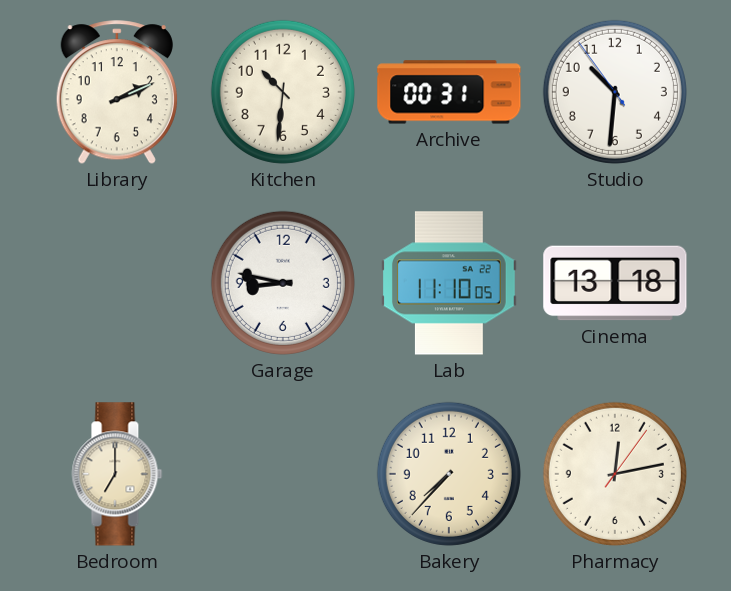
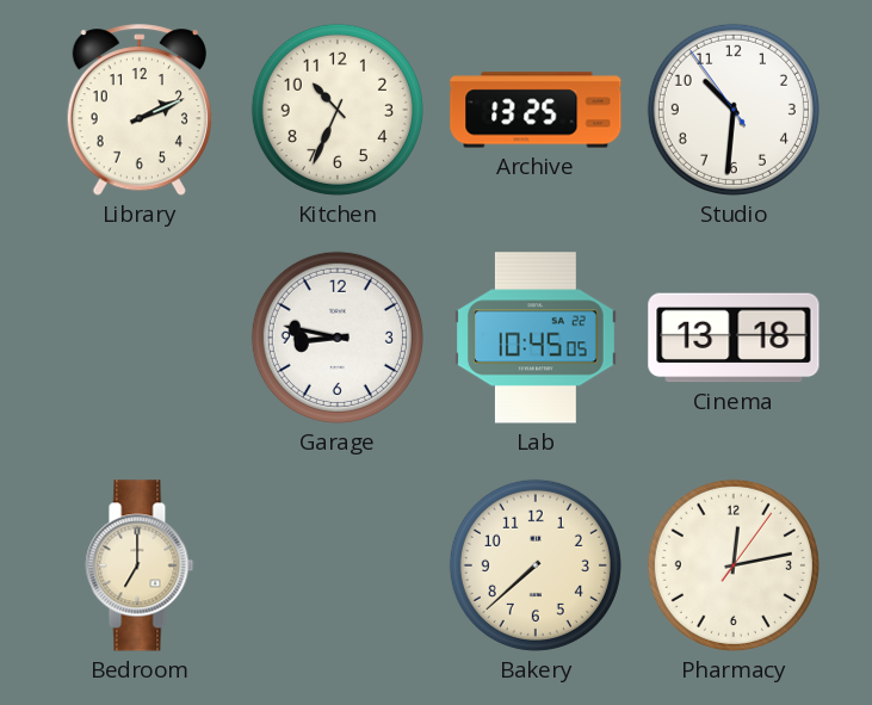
Kitchen: 10:31 -> 10:34 (338, 110)
Archive: 00:31 -> 13:25 (536, 110)
Lab: 11:10 -> 10:45 (537, 338)
Bakery: 7:37 -> 7:38 (536, 565)
